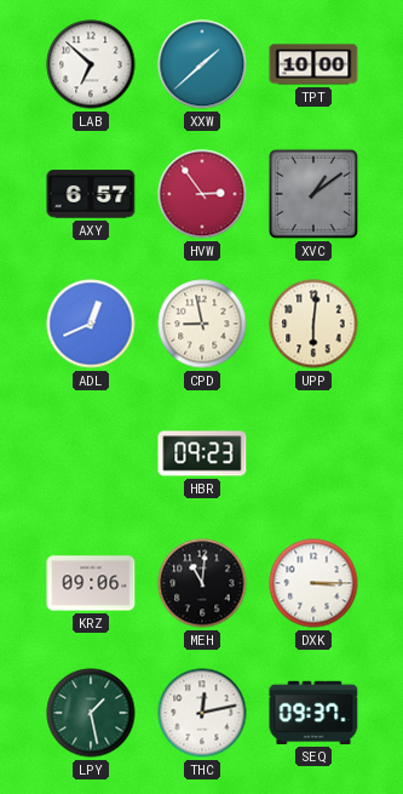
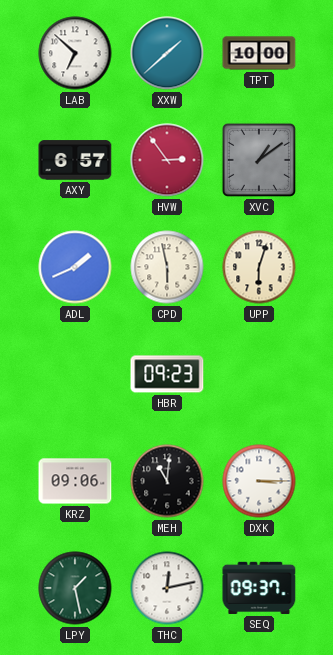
ADL: 12:41 -> 1:41 (75, 267)
CPD: 8:58 -> 5:58 (167, 267)
UPP: 6:01 -> 6:03 (259, 267)
